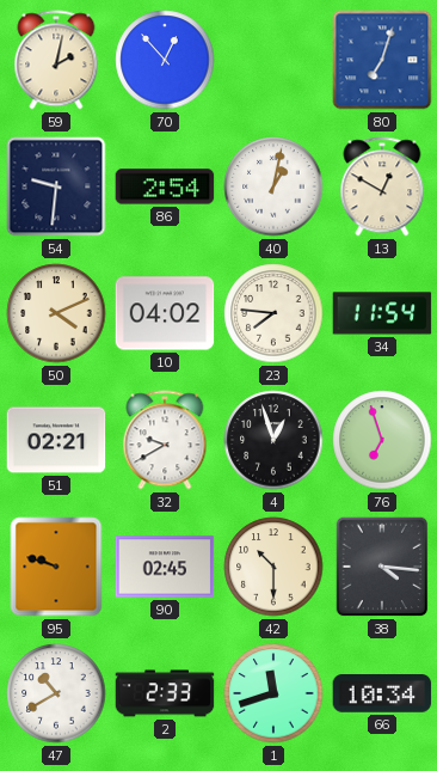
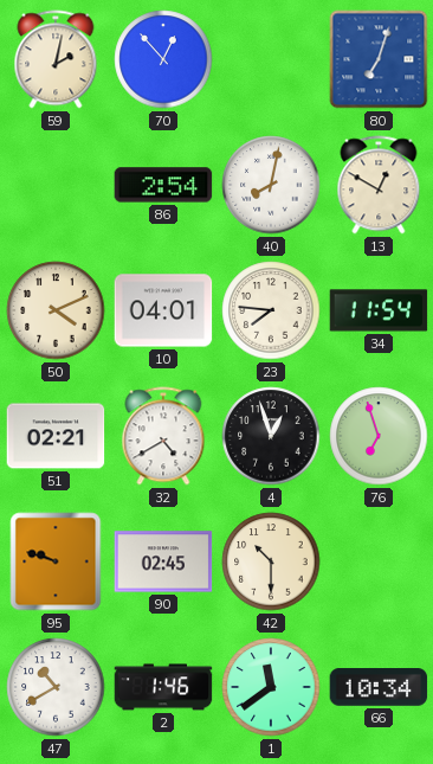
54: 9:31 -> none (56, 186)
40: 1:02 -> 8:02 (271, 185)
10: 04:02 -> 04:01 (163, 310)
32: 9:40 -> 4:40 (163, 436)
38: 4:16 -> none (382, 567)
2: 2:33 -> 1:46 (163, 687)
1: 11:42 -> 11:39 (271, 687)
